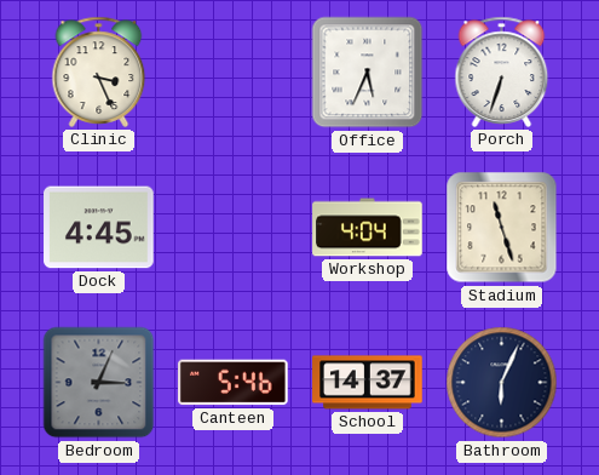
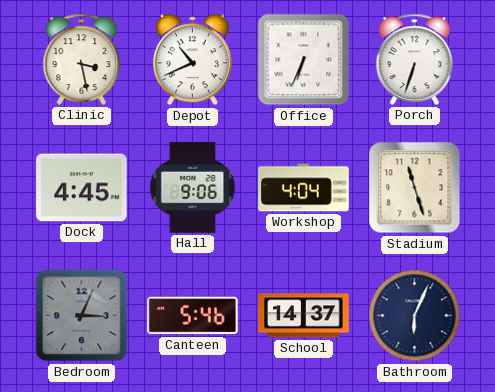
Clinic: 3:26 -> 3:28 (82, 59)
Depot: none -> 10:41 (192, 60)
Office: 5:34 -> 6:34 (304, 60)
Hall: none -> 9:06 (193, 188)
